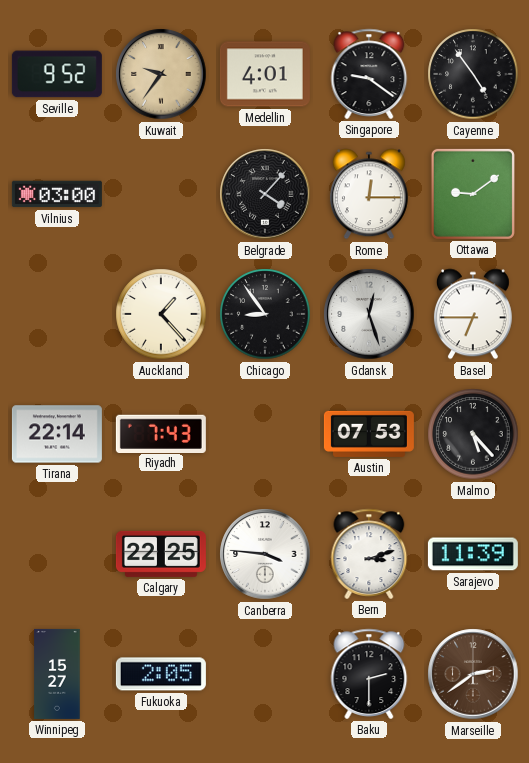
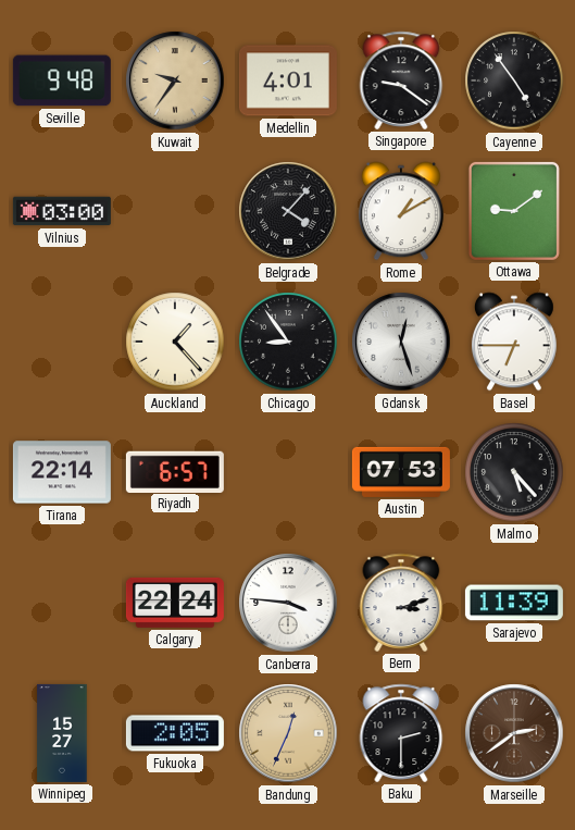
Seville: 9:52 -> 9:48 (62, 80)
Rome: 12:15 -> 1:10 (401, 211)
Riyadh: 7:43 -> 6:57 (175, 471)
Calgary: 22:25 -> 22:24 (175, 603)
Bandung: none -> 12:34 (288, 733)
